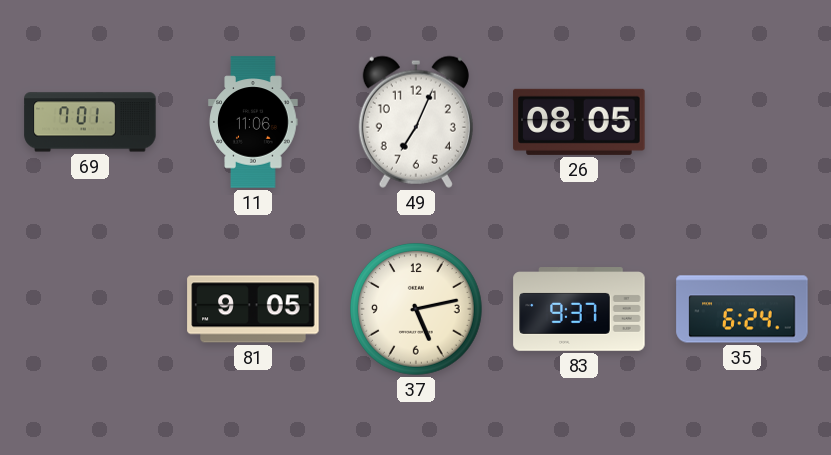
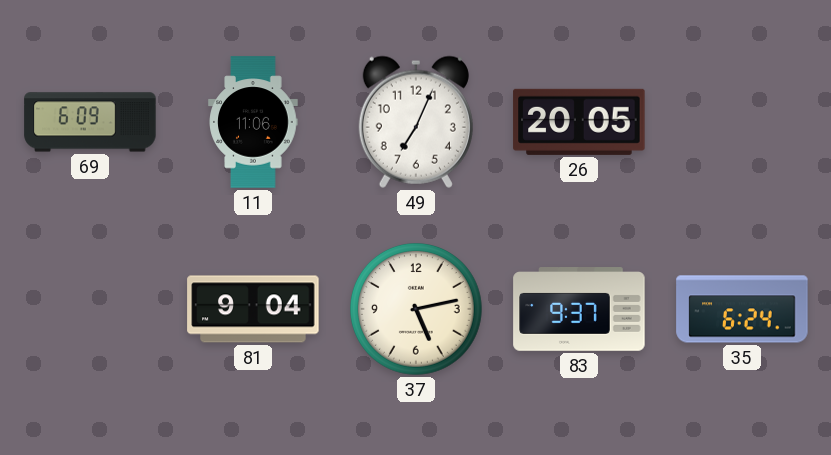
69: 7:01 -> 6:09 (90, 122)
26: 08:05 -> 20:05 (579, 122)
81: 9:05 -> 9:04 (253, 309)
